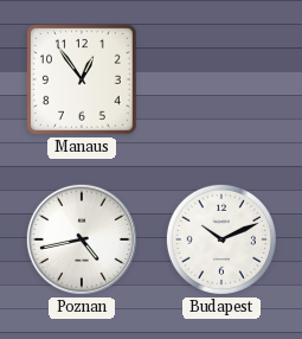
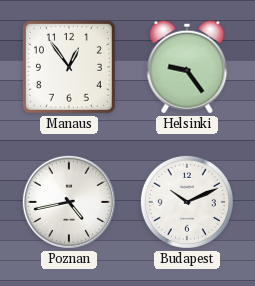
Helsinki: none -> 9:24 (187, 67)
